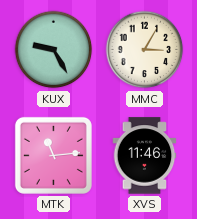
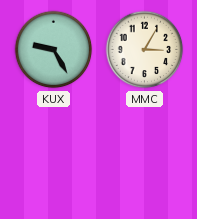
MTK: 11:14 -> none (53, 155)
XVS: 11:46 -> none (145, 156)
